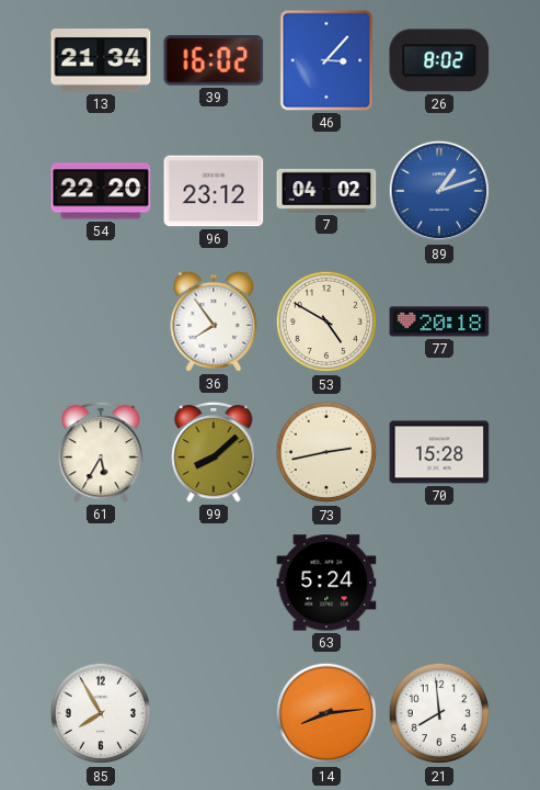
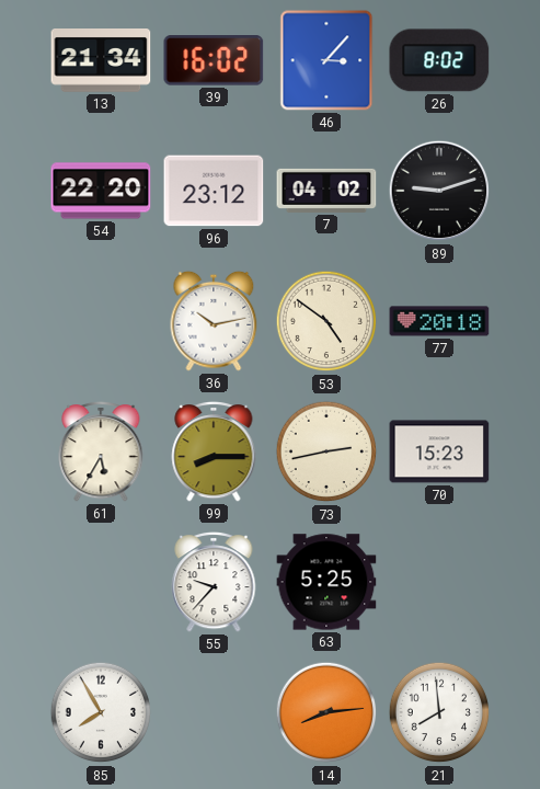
89: 1:12 -> 9:12 (439, 191)
89 dial: blue -> black (439, 191)
36: 7:54 -> 10:13 (214, 321)
53: 4:50 -> 4:51 (326, 321)
99: 8:08 -> 8:15 (214, 451)
70: 15:28 -> 15:23 (439, 451)
55: none -> 9:37 (214, 582)
63: 5:24 -> 5:25 (326, 582)
